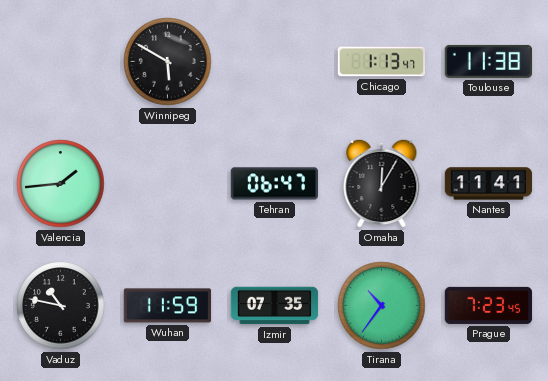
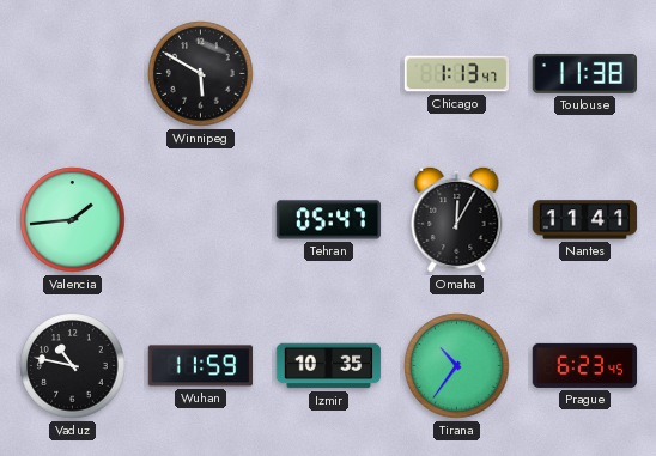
Tehran: 06:47 -> 05:47 (329, 220)
Izmir: 07:35 -> 10:35 (329, 366)
Prague: 7:23 -> 6:23 (585, 365)
